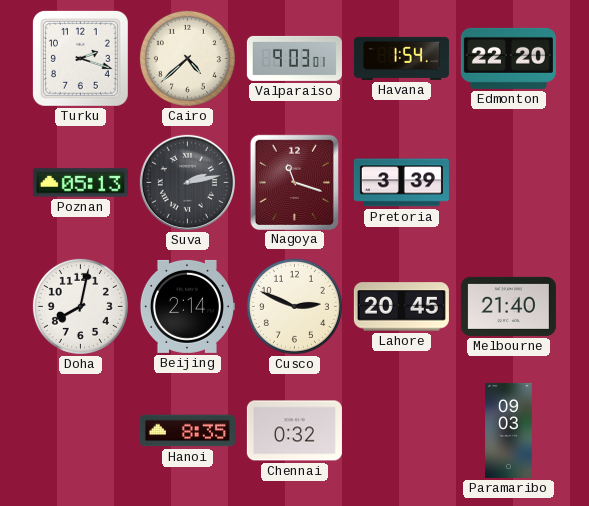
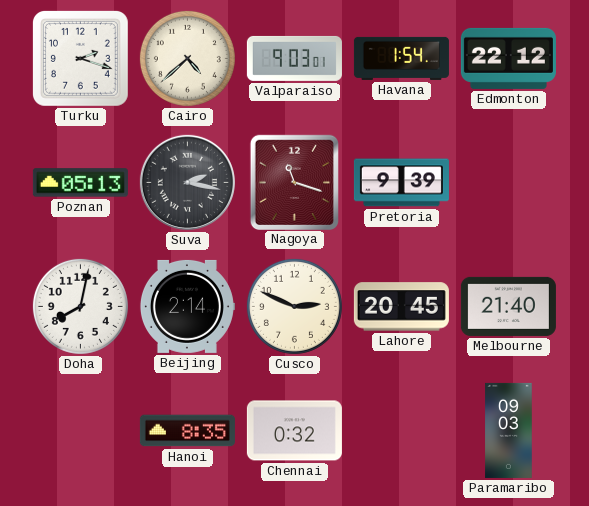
Edmonton: 22:20 -> 22:12 (508, 58)
Suva: 2:13 -> 2:17 (187, 182)
Pretoria: 3:39 -> 9:39 (401, 183)
